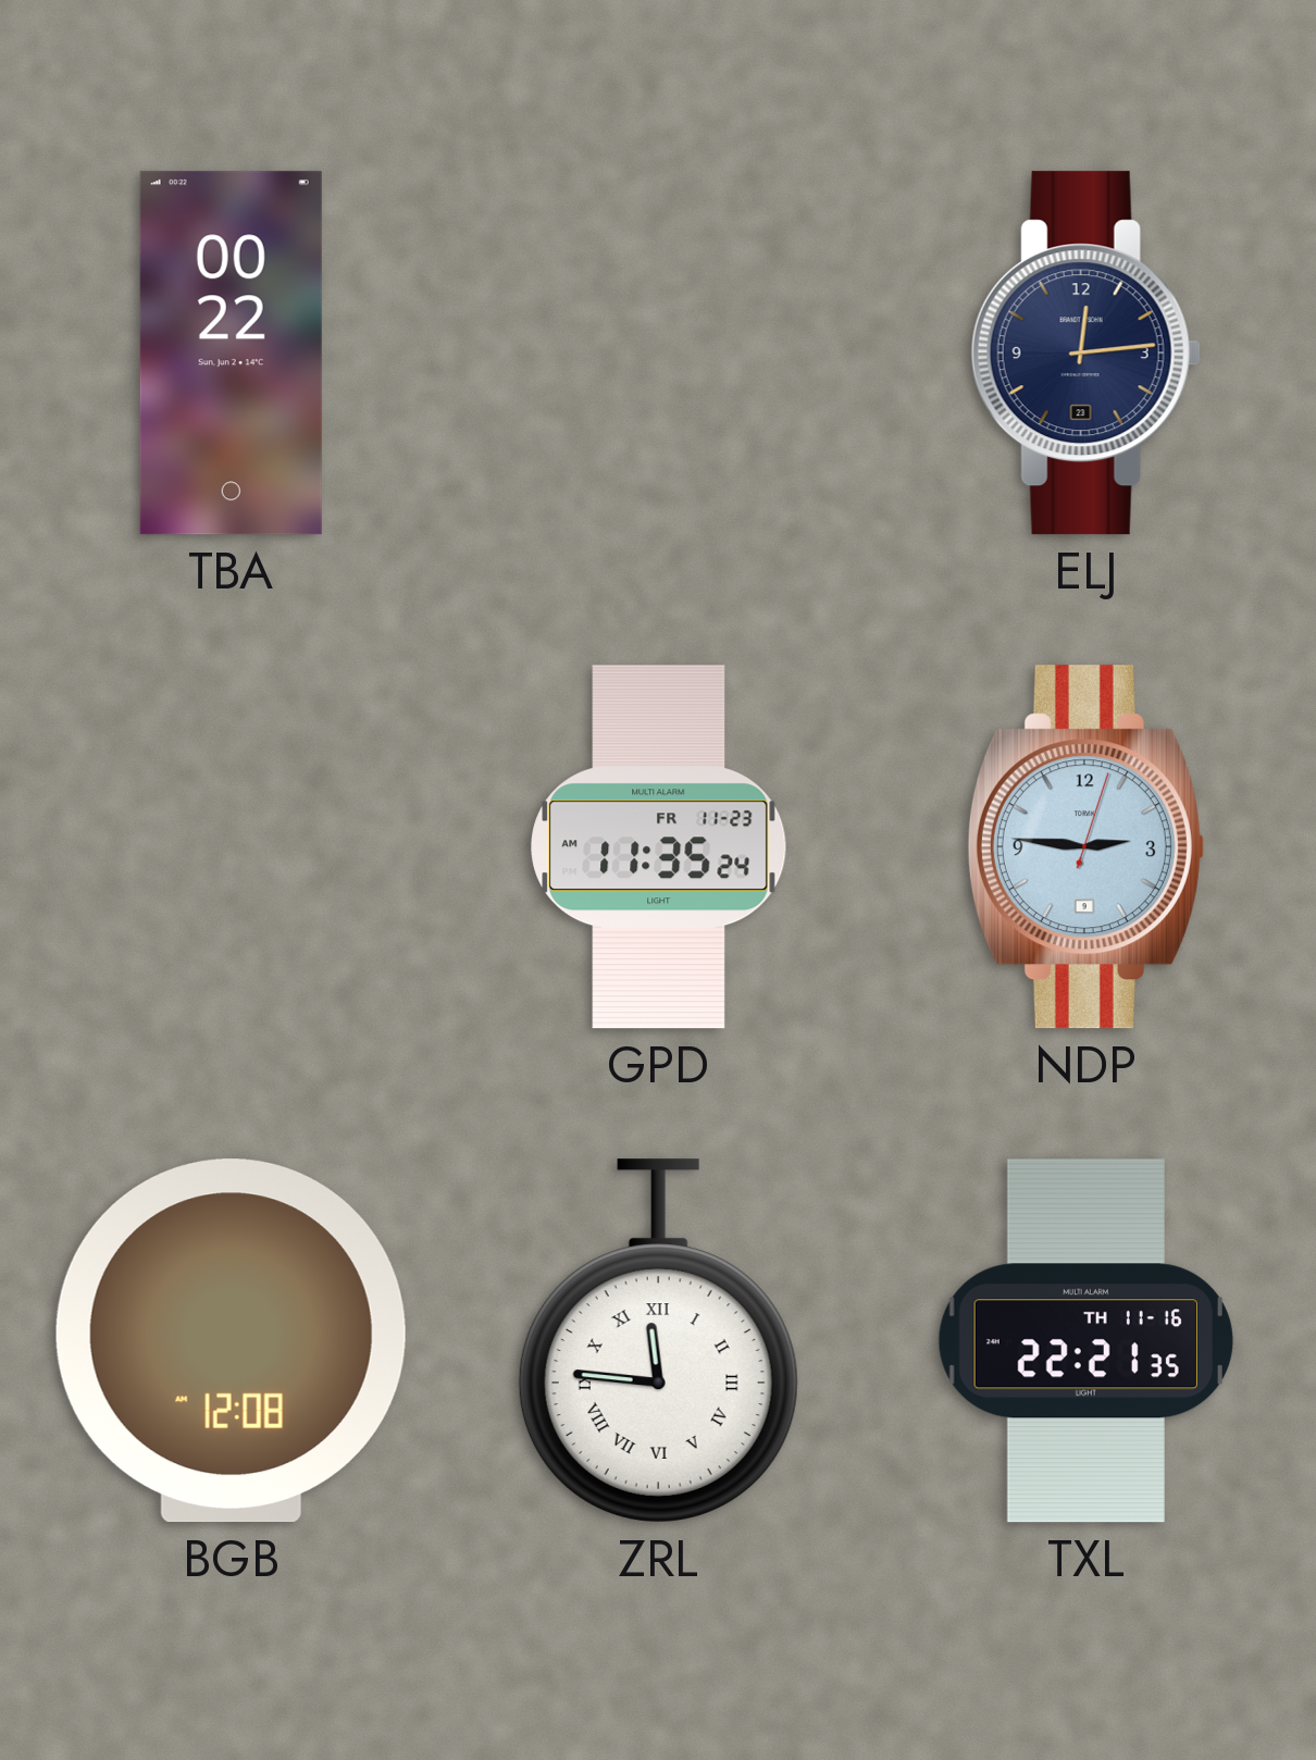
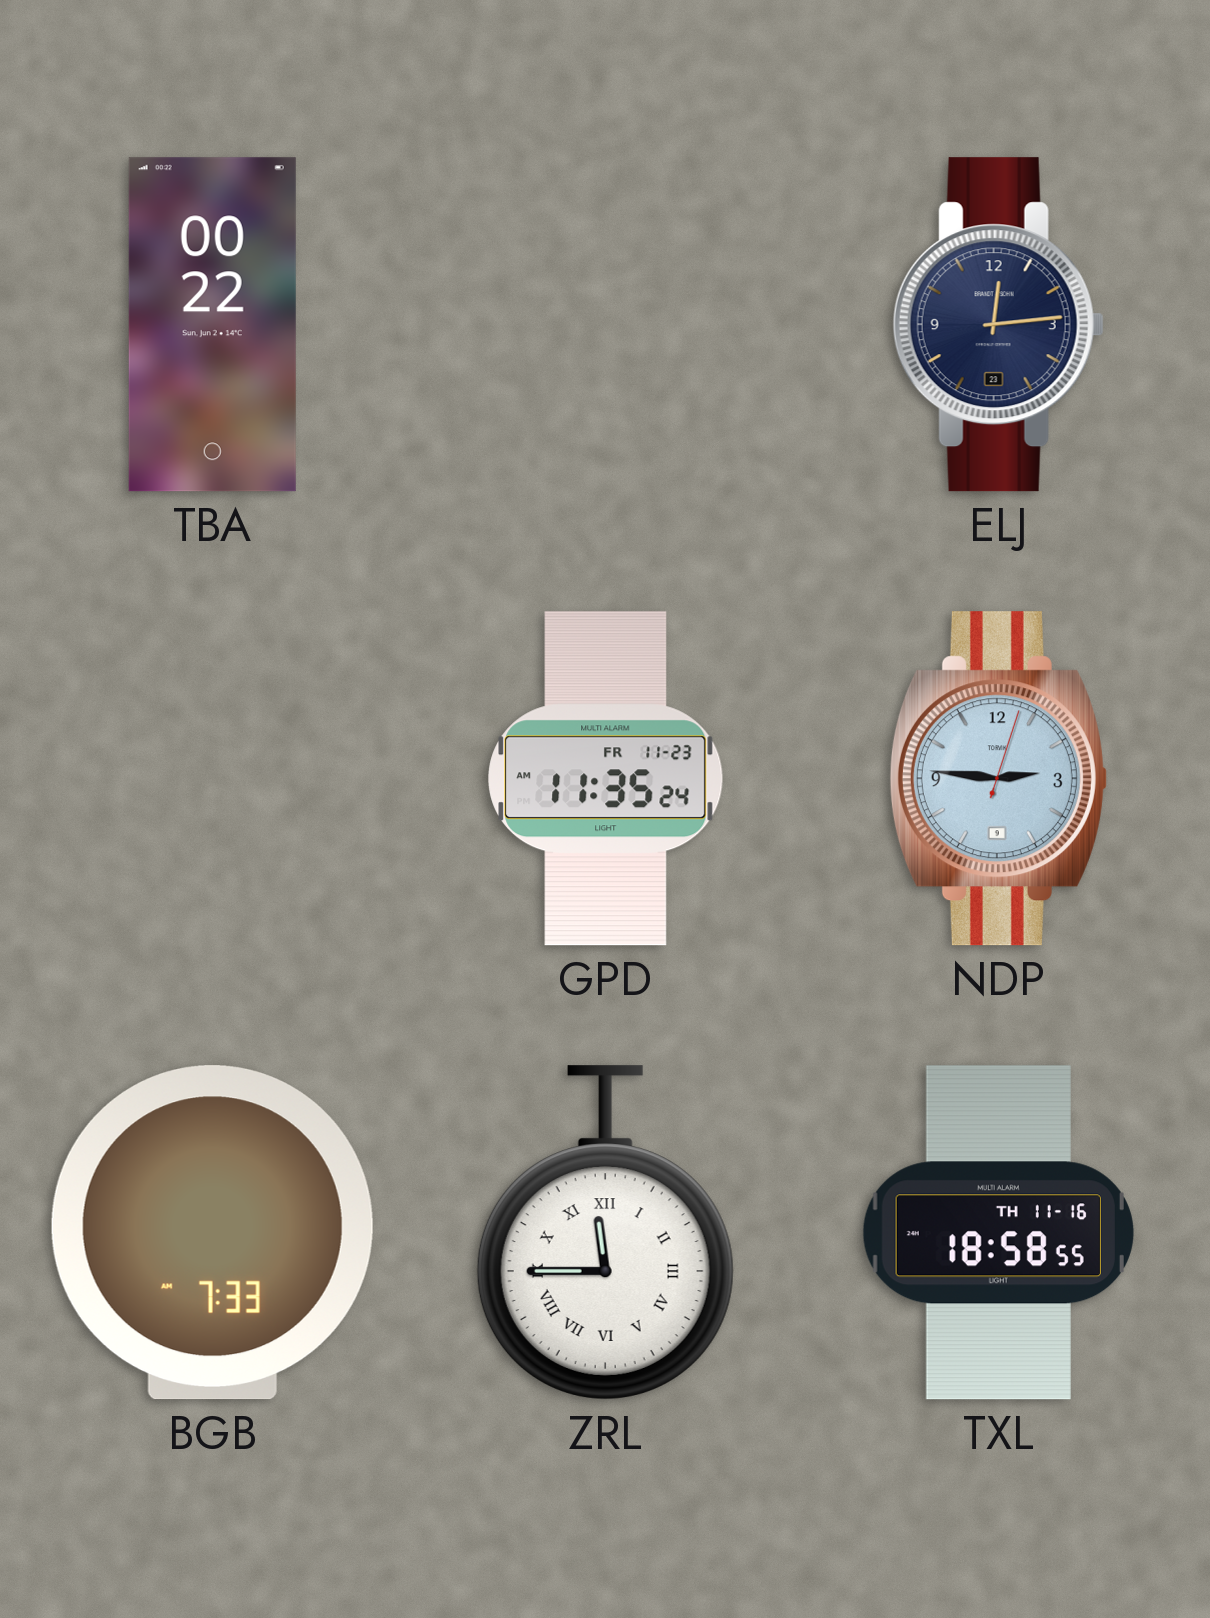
BGB: 12:08 -> 7:33 (212, 1233)
ZRL: 11:46 -> 11:45 (605, 1233)
TXL: 22:21 -> 18:58 (998, 1233)
